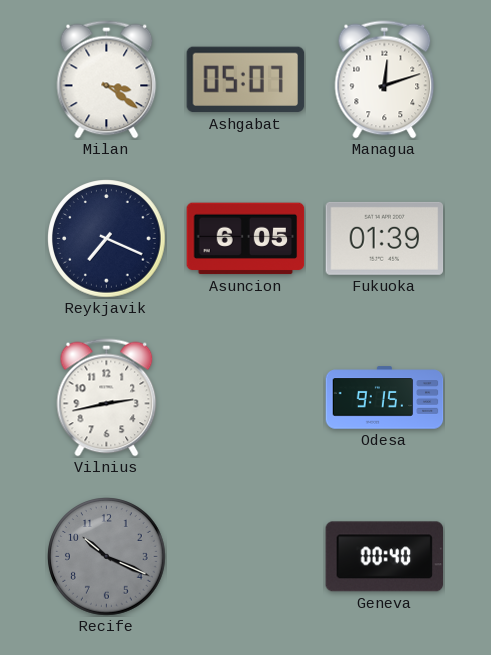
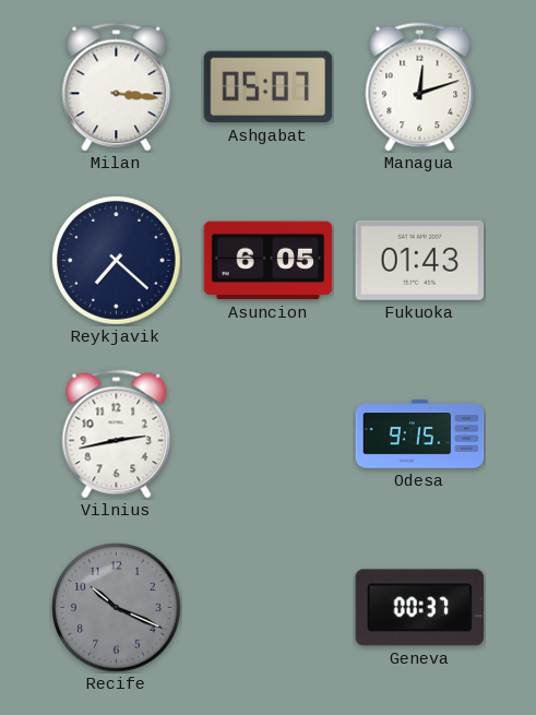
Milan: 3:21 -> 3:16 (117, 87)
Reykjavik: 7:19 -> 7:22 (117, 261)
Fukuoka: 01:39 -> 01:43 (420, 260)
Geneva: 00:40 -> 00:37 (420, 608)
